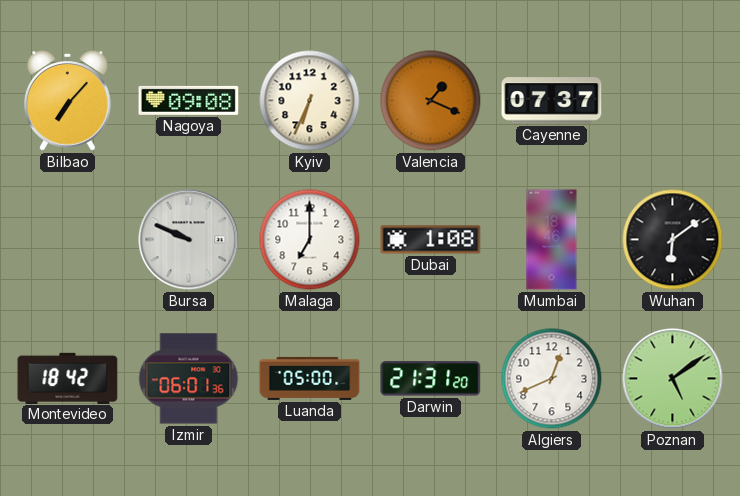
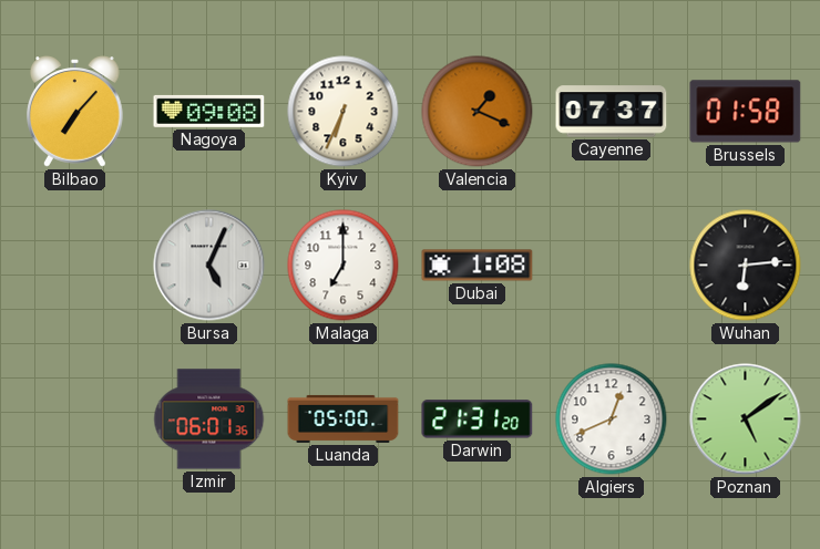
Brussels: none -> 01:58 (746, 112)
Bursa: 9:49 -> 5:04 (209, 266)
Mumbai: 18:46 -> none (552, 240)
Wuhan: 6:09 -> 6:14 (746, 266)
Montevideo: 18:42 -> none (68, 378)
